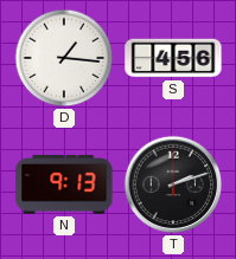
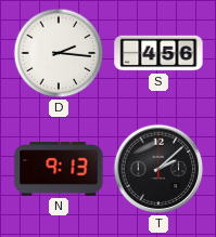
D: 1:16 -> 2:16 (59, 53)
T: 2:12 -> 2:08 (158, 169)
